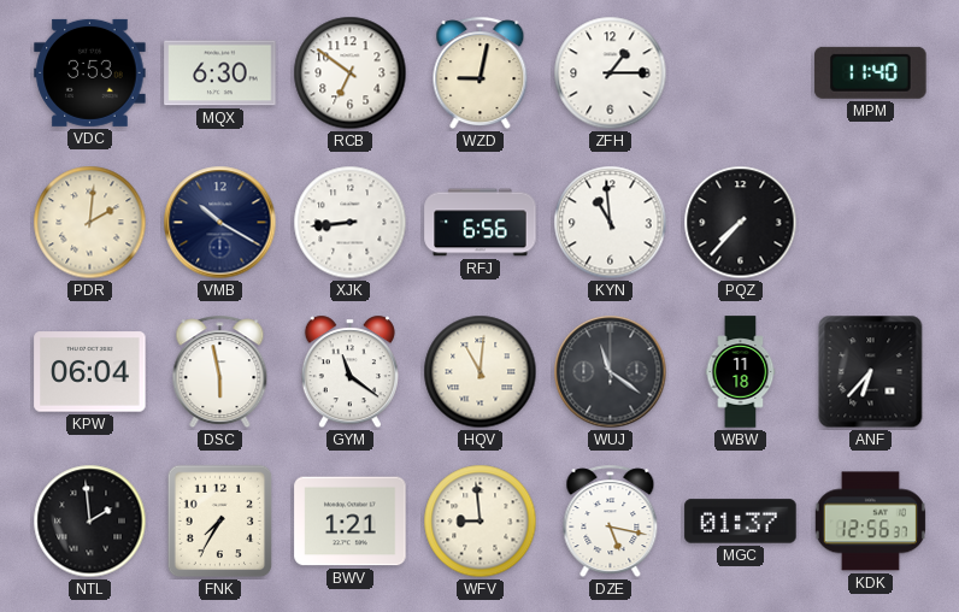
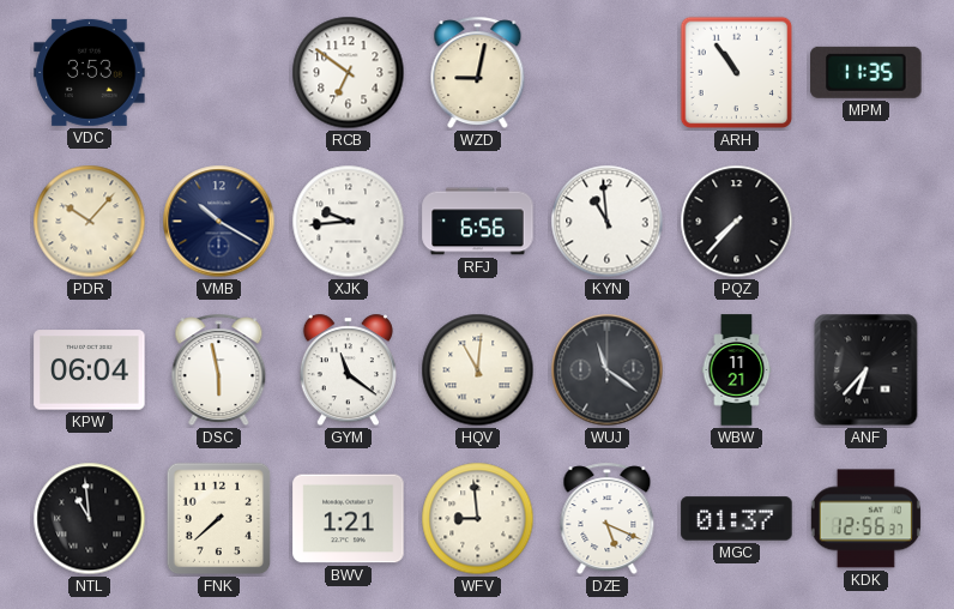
MQX: 6:30 -> none (220, 73)
ZFH: 1:15 -> none (611, 73)
ARH: none -> 10:54 (737, 73)
MPM: 11:40 -> 11:35 (867, 72)
PDR: 2:01 -> 10:07 (90, 222)
XJK: 8:44 -> 9:44 (349, 222)
WBW: 11:18 -> 11:21 (737, 370)
NTL: 1:59 -> 10:59 (90, 519)
FNK: 7:35 -> 7:38 (219, 519)
DZE: 5:17 -> 5:19 (608, 519)
